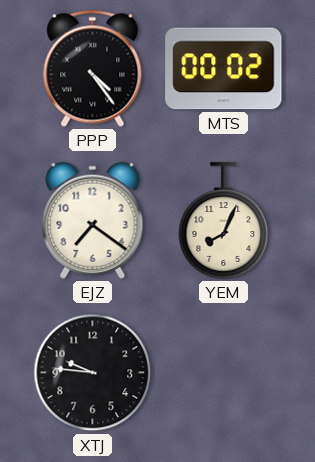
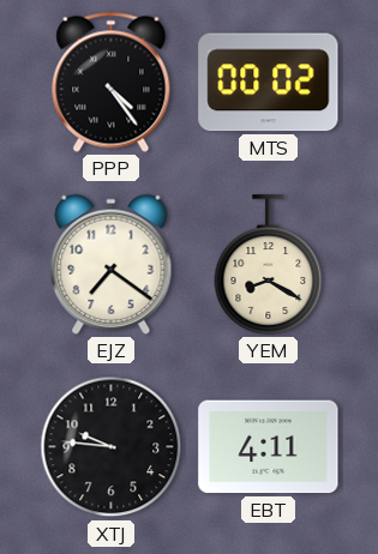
YEM: 8:04 -> 8:20 (269, 265)
EBT: none -> 4:11 (269, 447)
